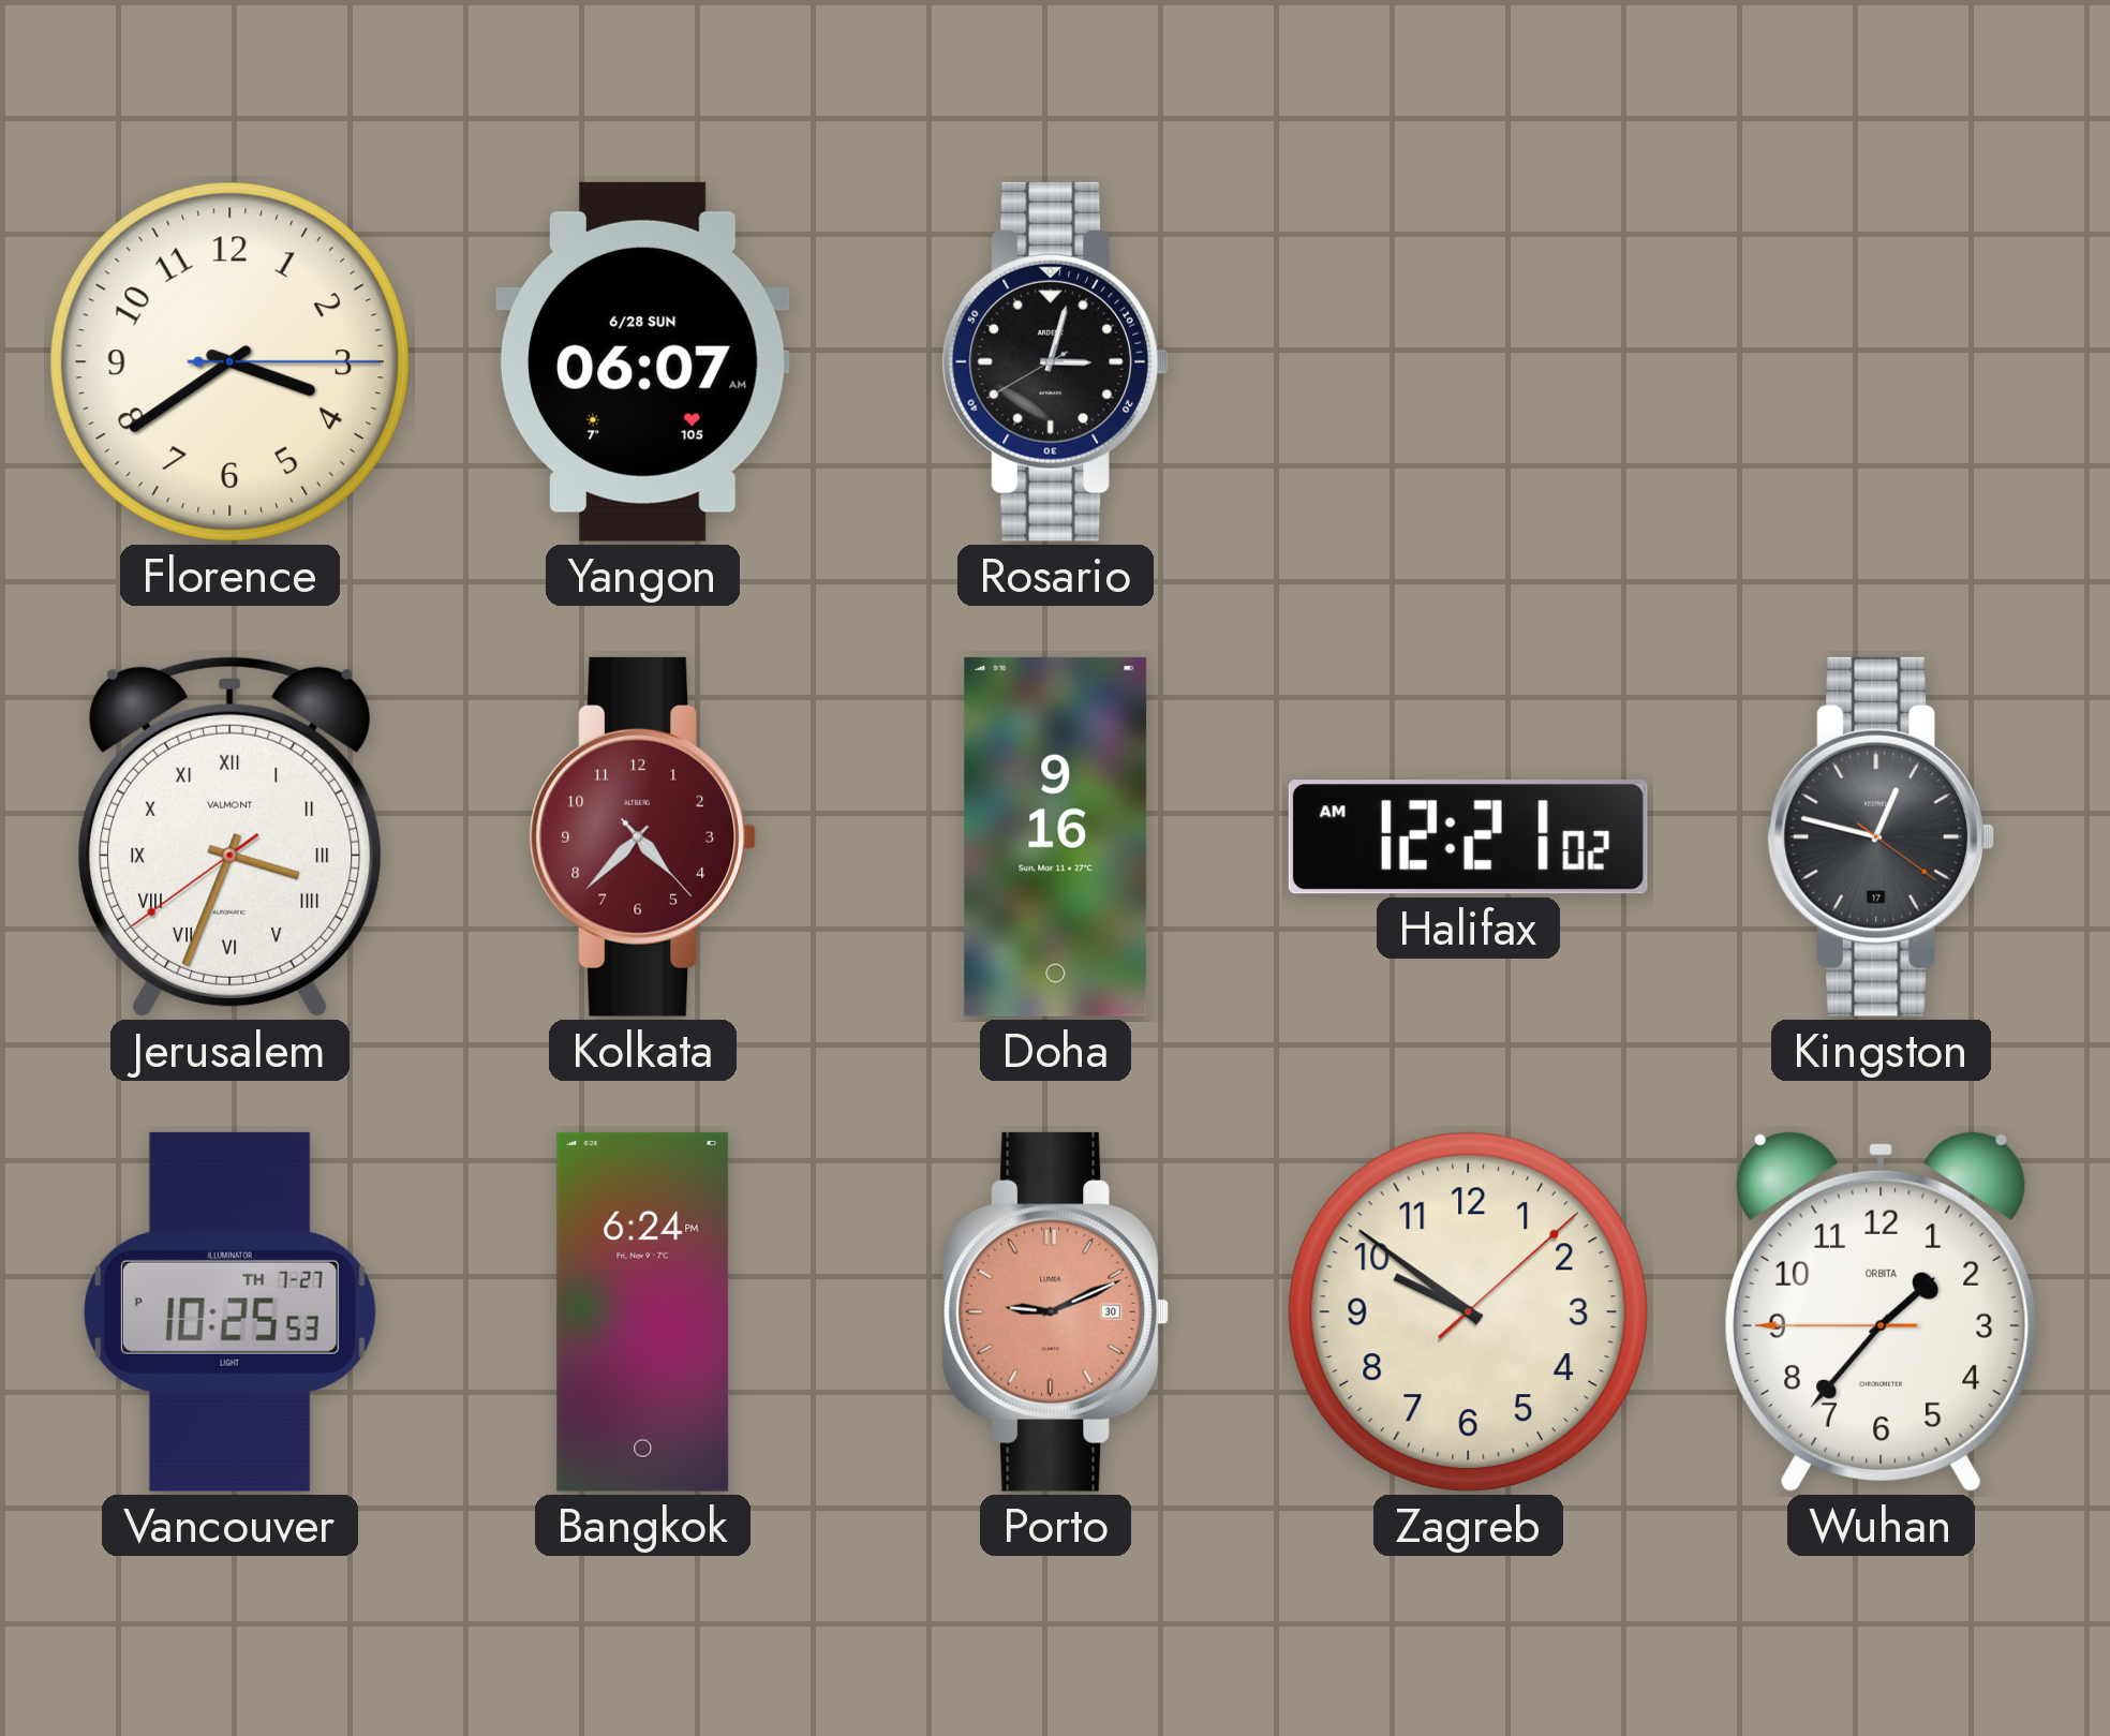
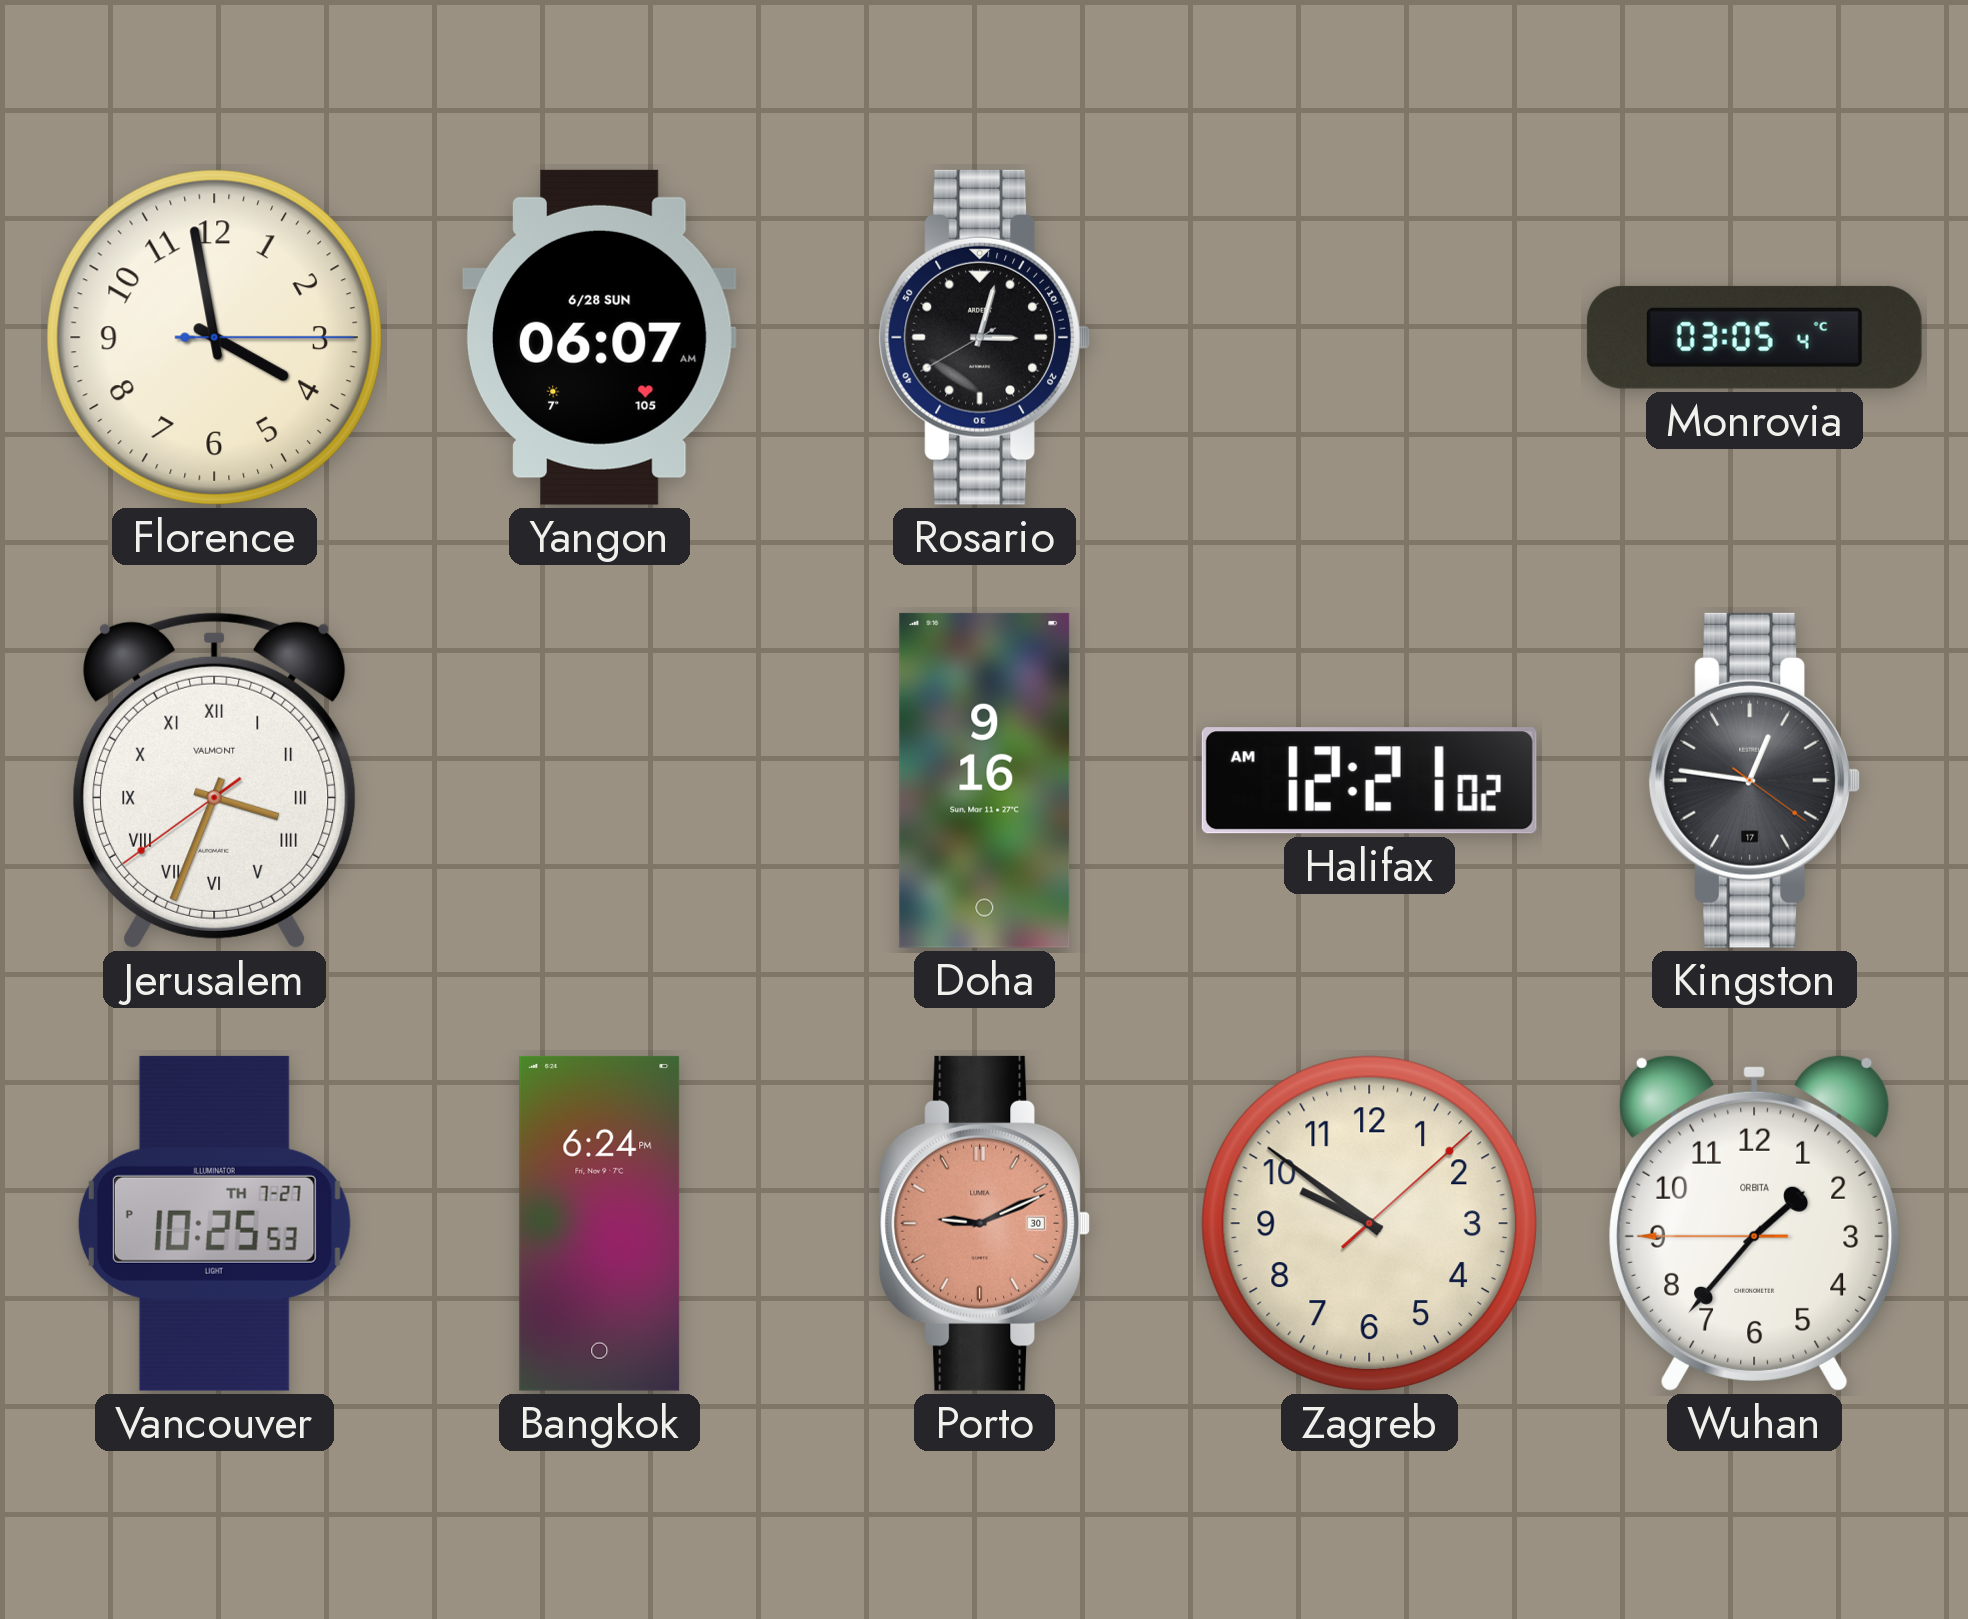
Florence: 3:39 -> 3:58 (214, 337)
Monrovia: none -> 03:05 (1754, 337)
Kolkata: 4:37 -> none (642, 836)
Kingston: 12:47 -> 12:46 (1754, 780)
